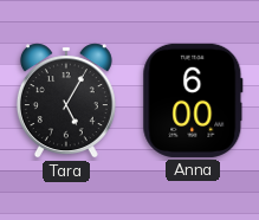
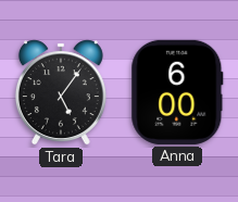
Tara: 5:05 -> 5:06 (61, 92)
